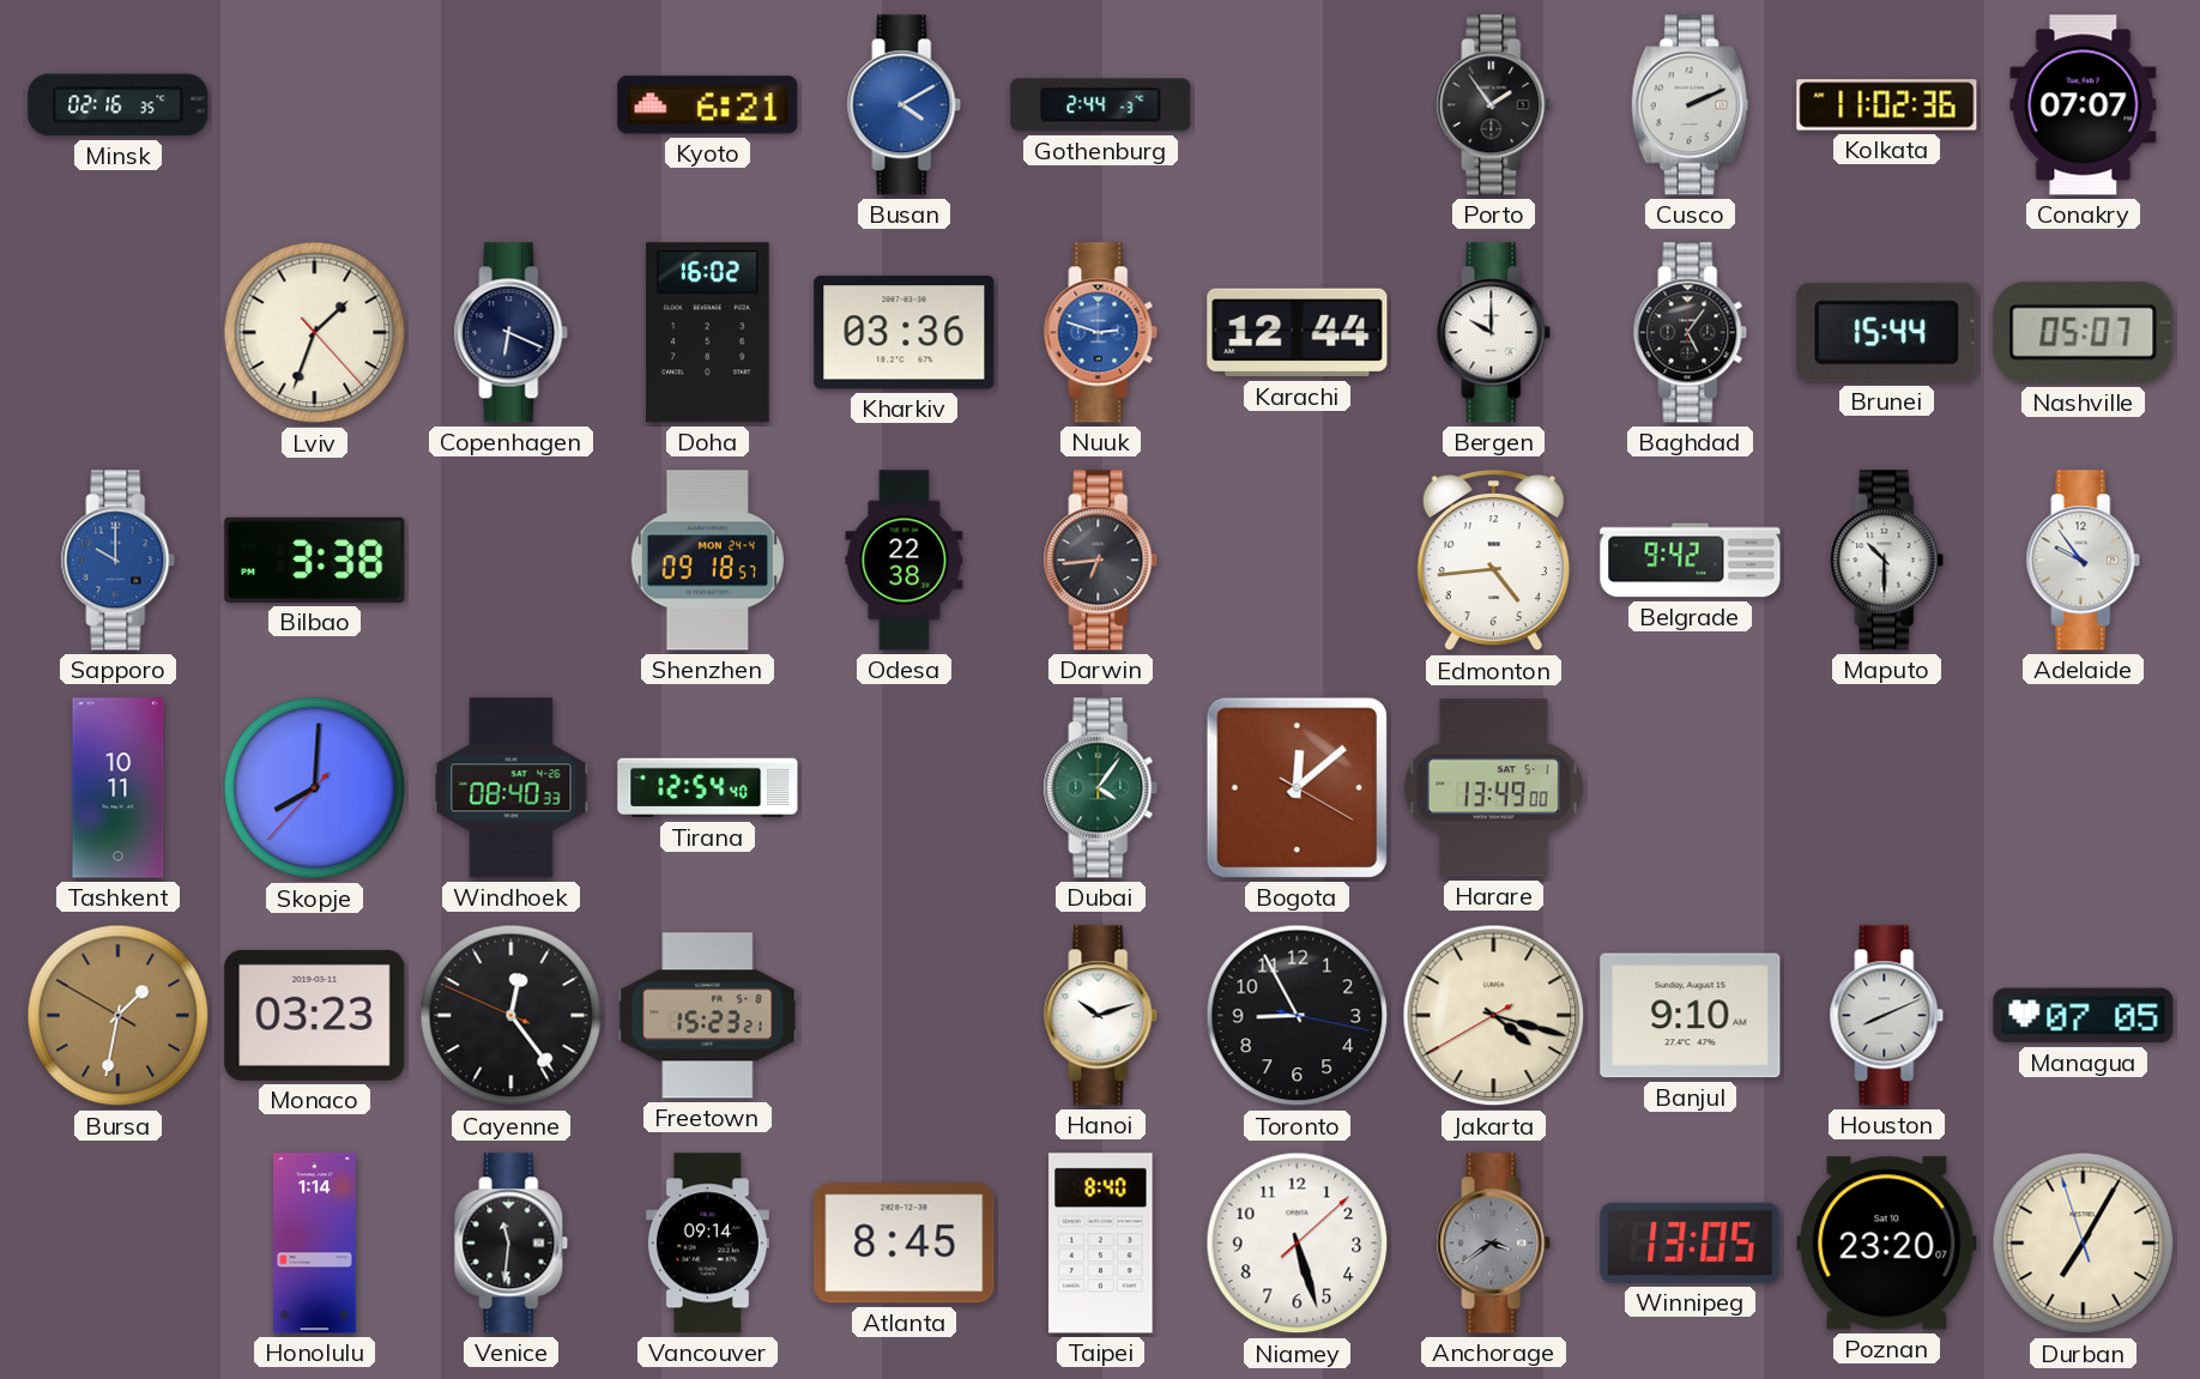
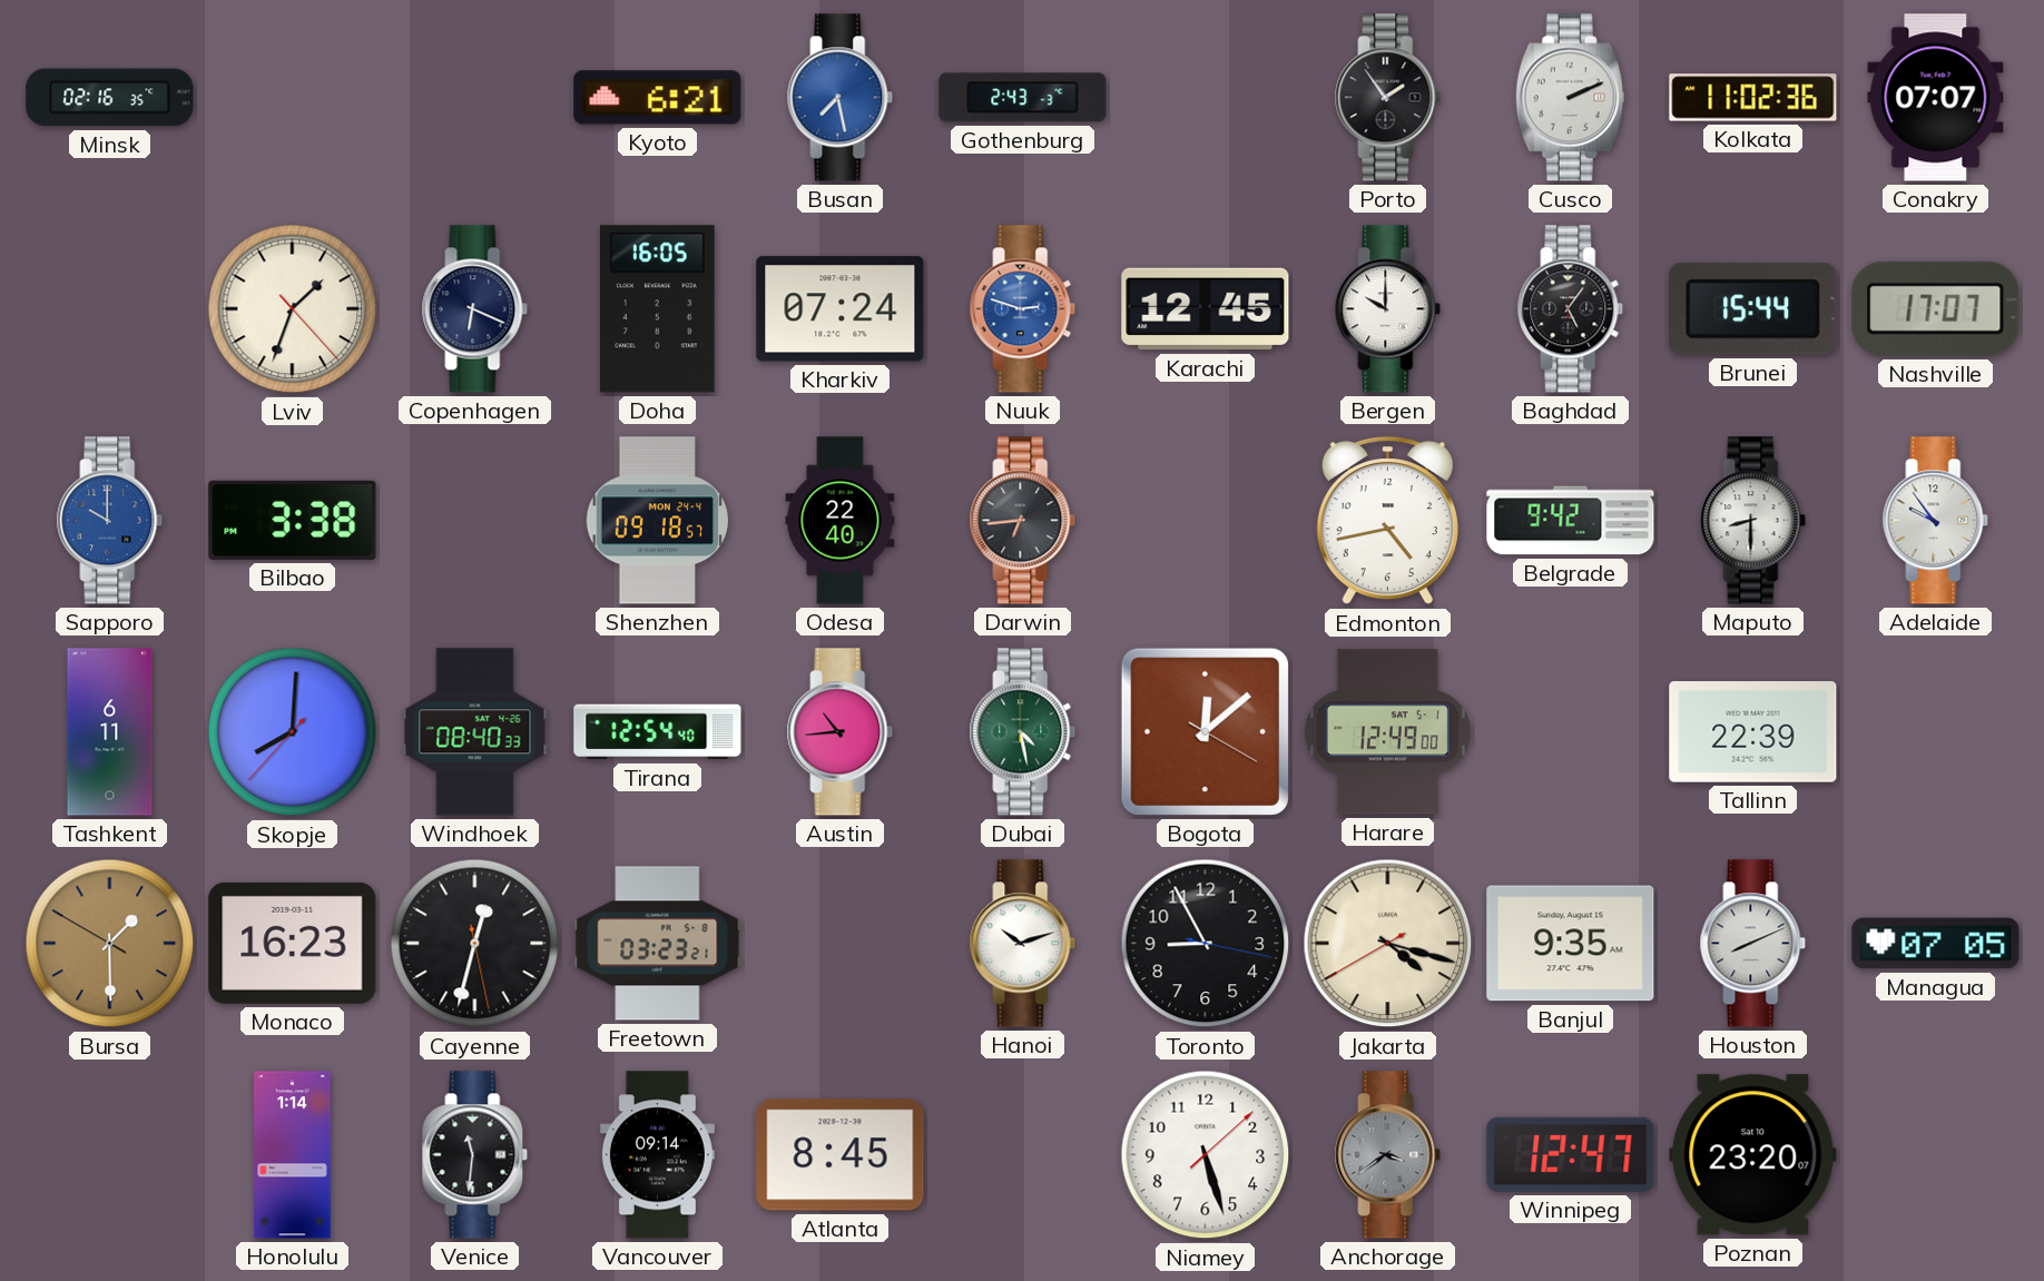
Busan: 4:10 -> 7:28 (841, 98)
Gothenburg: 2:44 -> 2:43 (1023, 98)
Doha: 16:02 -> 16:05 (658, 309)
Kharkiv: 03:36 -> 07:24 (841, 309)
Karachi: 12:44 -> 12:45 (1206, 309)
Nashville: 05:07 -> 17:07 (1936, 308)
Odesa: 22:38 -> 22:40 (841, 521)
Edmonton: 4:44 -> 4:43 (1387, 521)
Maputo: 10:30 -> 8:30 (1753, 521)
Tashkent: 10:11 -> 6:11 (110, 732)
Austin: none -> 10:44 (841, 732)
Dubai: 4:06 -> 4:28 (1023, 732)
Harare: 13:49 -> 12:49 (1387, 732)
Tallinn: none -> 22:39 (1753, 732)
Bursa: 1:31 -> 1:29 (110, 944)
Monaco: 03:23 -> 16:23 (293, 943)
Cayenne: 12:23 -> 12:32 (475, 944)
Freetown: 15:23 -> 03:23 (658, 944)
Banjul: 9:10 -> 9:35 (1571, 944)
Taipei: 8:40 -> none (1101, 1244)
Winnipeg: 13:05 -> 12:47 (1571, 1154)
Durban: 7:04 -> none (2084, 1244)
